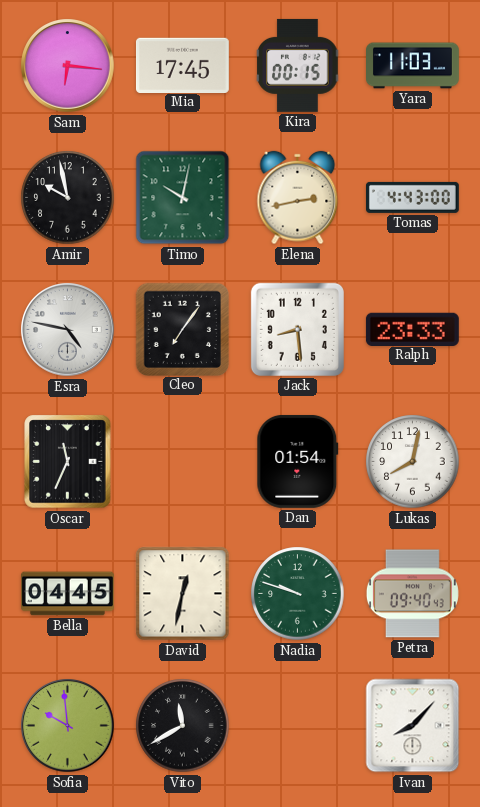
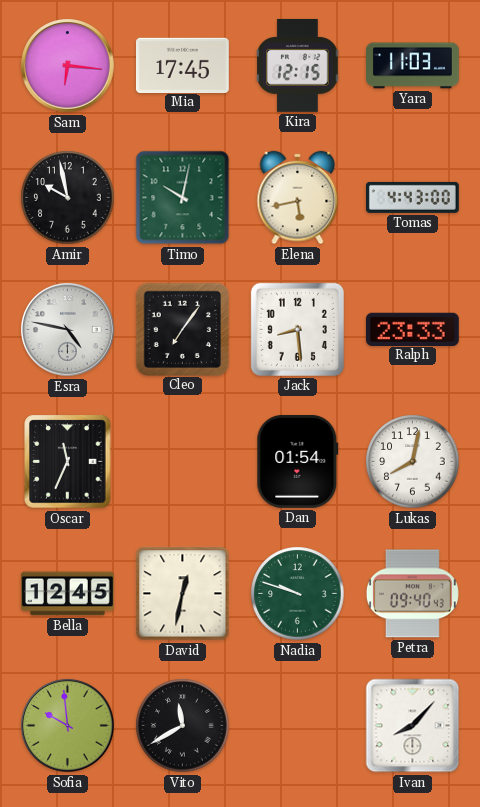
Kira: 00:15 -> 12:15 (298, 65)
Elena: 2:43 -> 5:43 (298, 198)
Bella: 04:45 -> 12:45 (68, 594)
